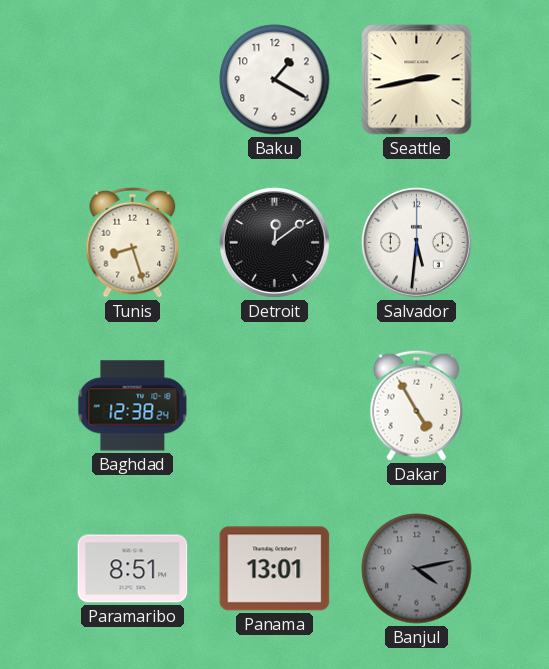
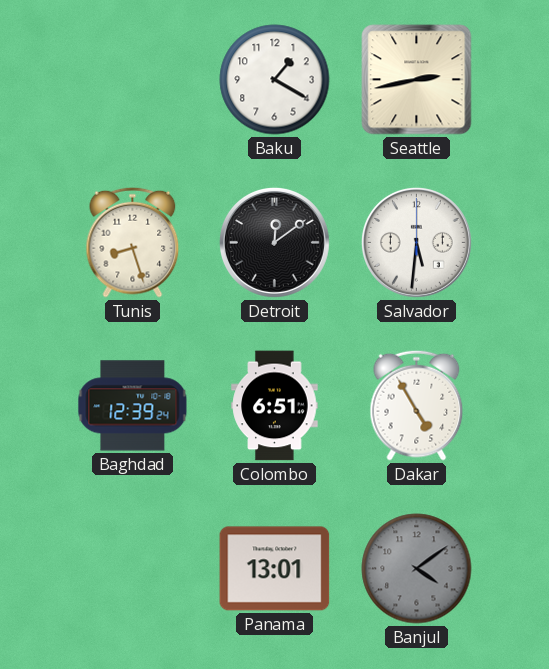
Baghdad: 12:38 -> 12:39 (133, 406)
Colombo: none -> 6:51 (275, 406)
Paramaribo: 8:51 -> none (133, 569)
Banjul: 4:13 -> 4:09 (417, 569)
